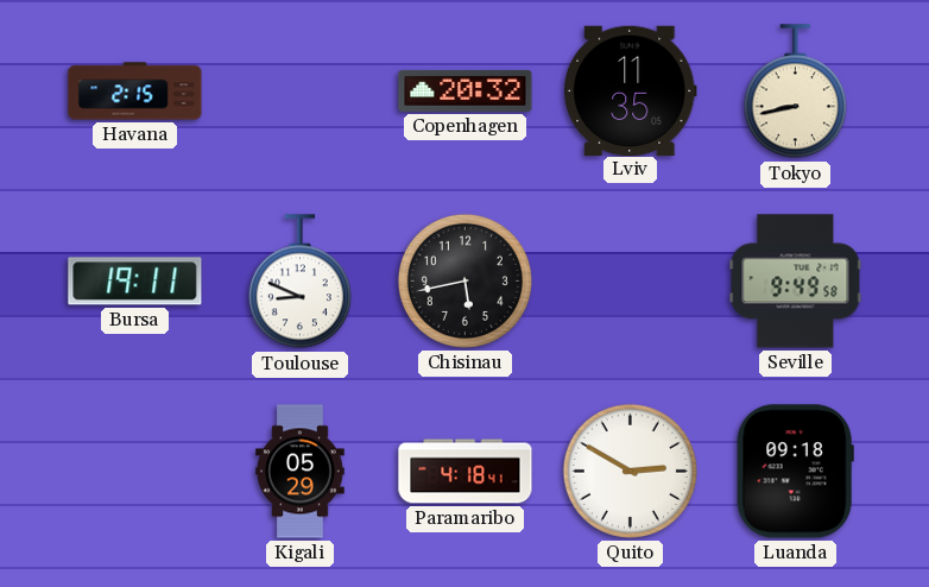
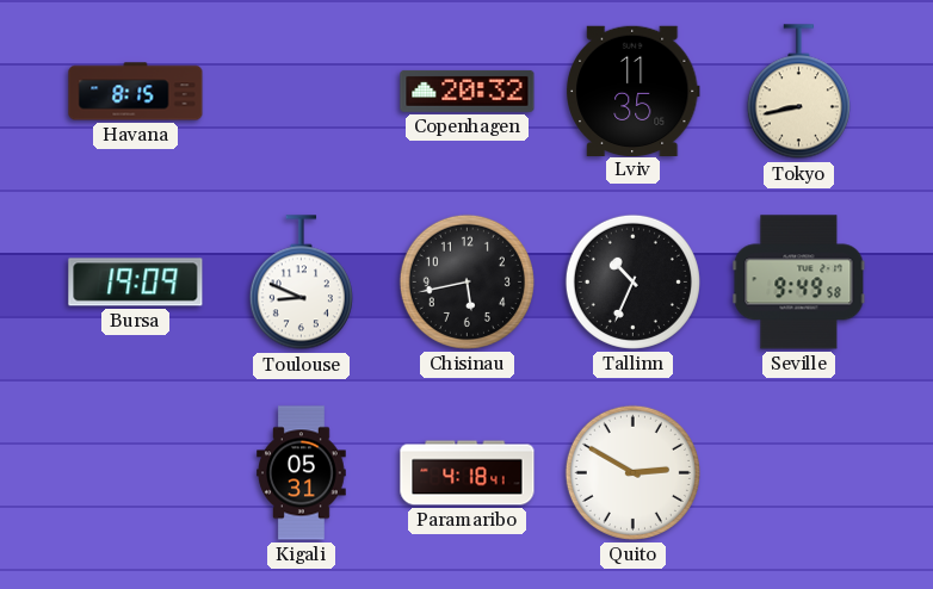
Havana: 2:15 -> 8:15 (136, 92)
Bursa: 19:11 -> 19:09 (136, 283)
Tallinn: none -> 10:34 (632, 281)
Kigali: 05:29 -> 05:31 (302, 473)
Luanda: 09:18 -> none (795, 472)
